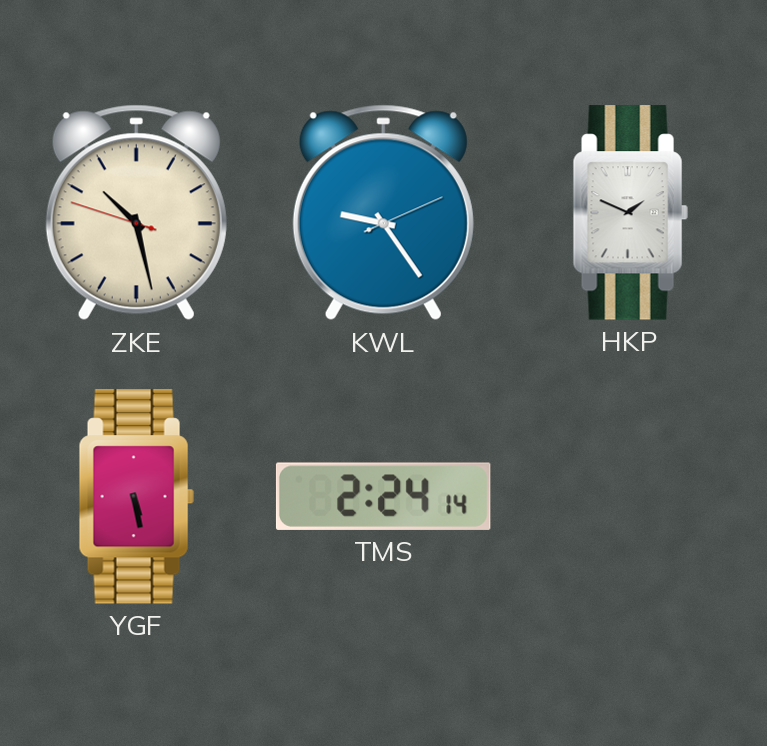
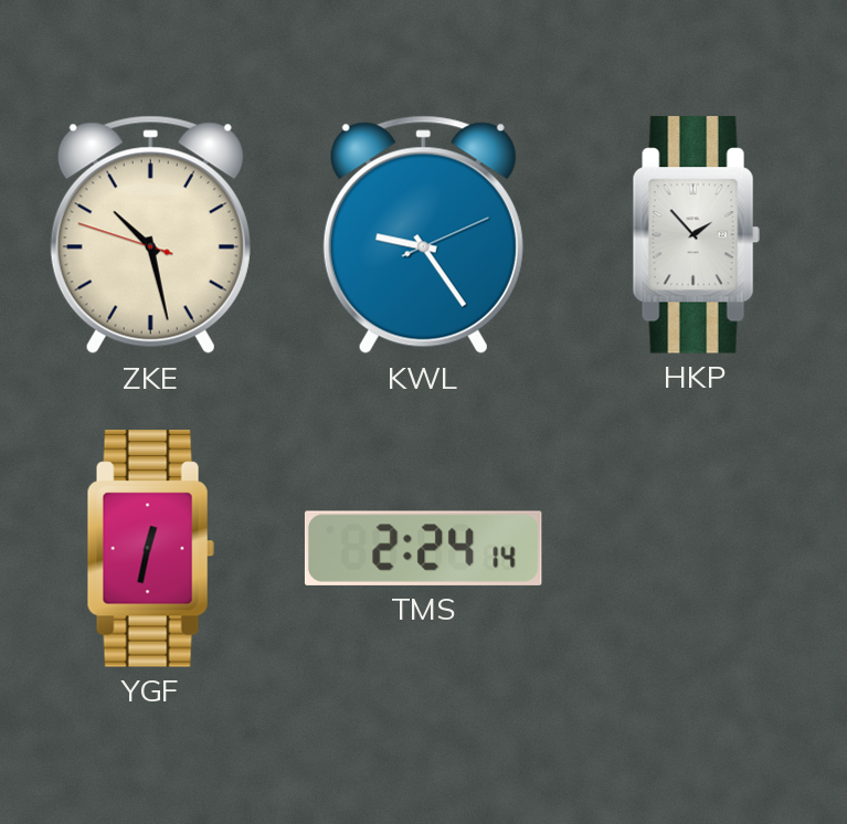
HKP: 1:49 -> 1:53 (696, 235)
YGF: 5:28 -> 12:32 (150, 549)
